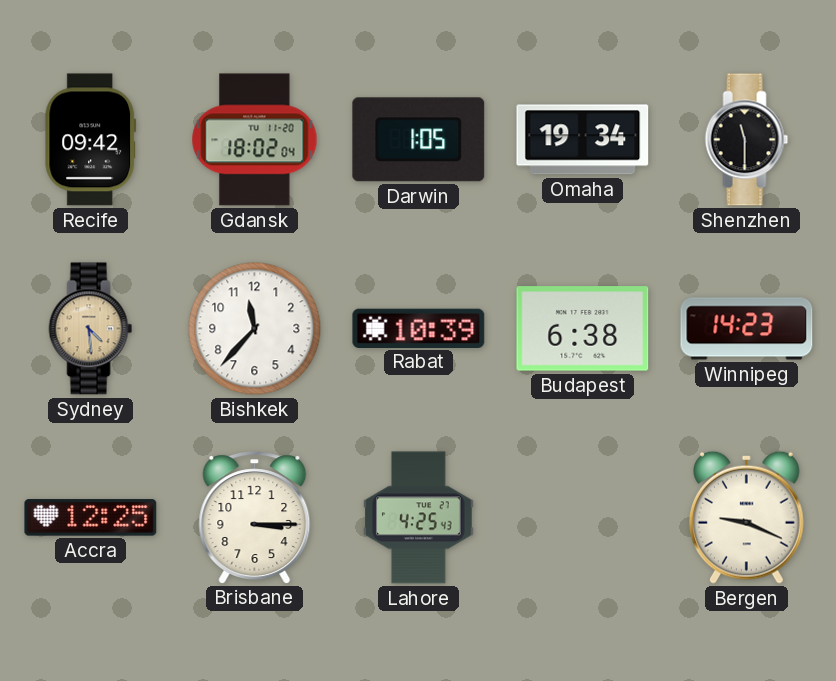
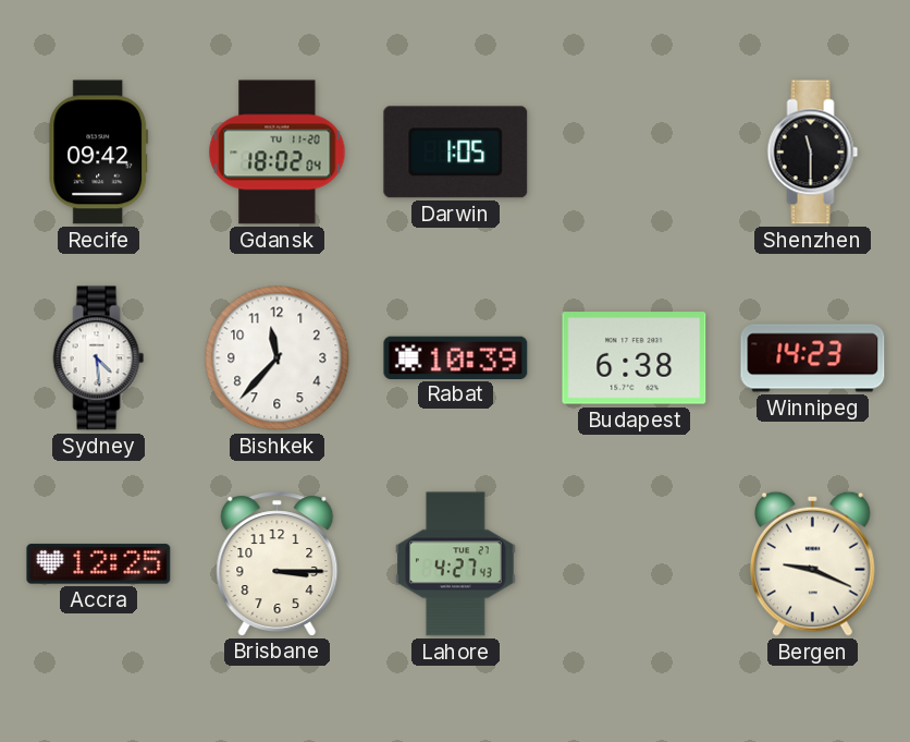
Omaha: 19:34 -> none (583, 140)
Sydney dial: champagne -> white (99, 358)
Lahore: 4:25 -> 4:27 (456, 564)
